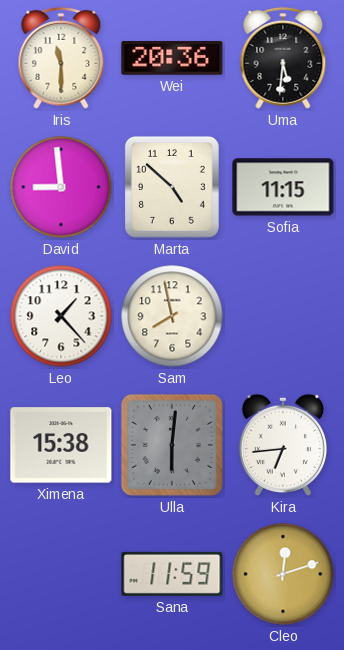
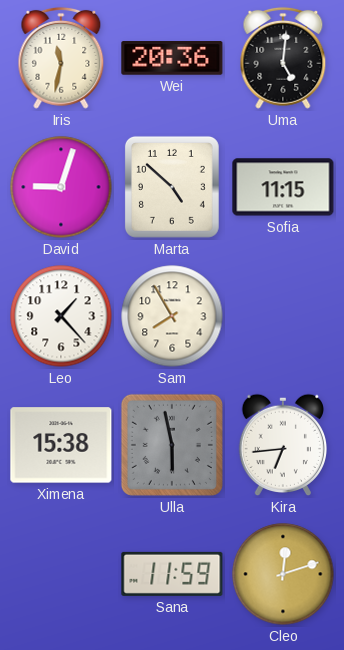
Iris: 11:30 -> 11:32 (61, 58)
Uma: 5:31 -> 5:01 (283, 58)
David: 8:59 -> 9:03 (61, 187)
Sam: 7:58 -> 7:55 (172, 316)
Ulla: 6:01 -> 5:58 (172, 445)
